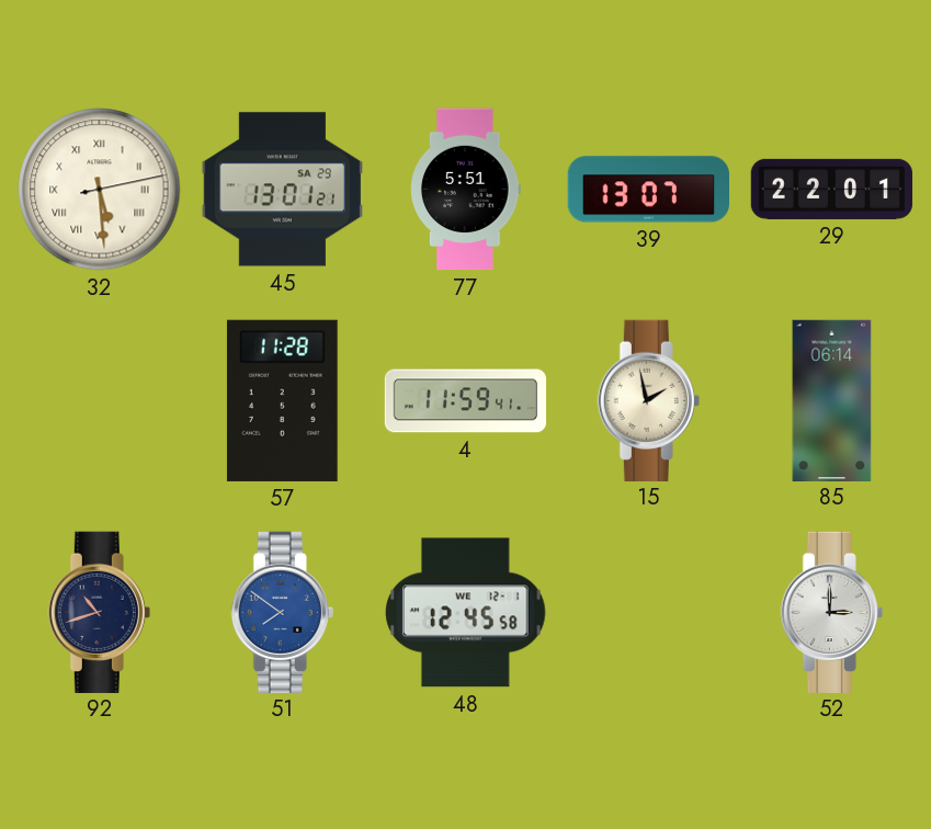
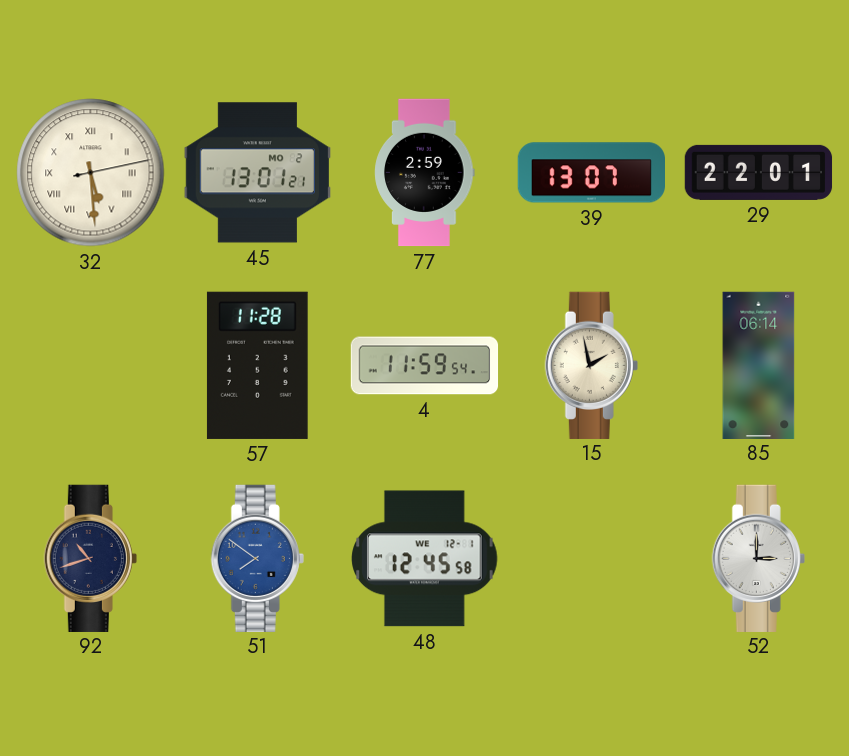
45 date: SA 29 -> MO 2 (257, 173)
77: 5:51 -> 2:59 (425, 173)
4: 11:59:41 -> 11:59:54 (425, 366)
